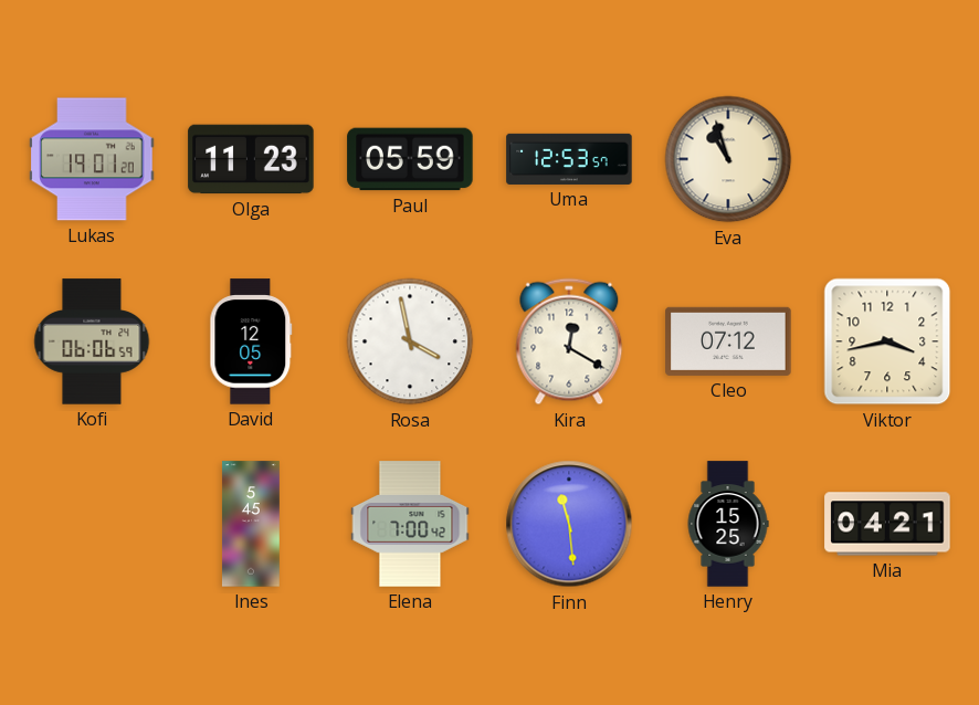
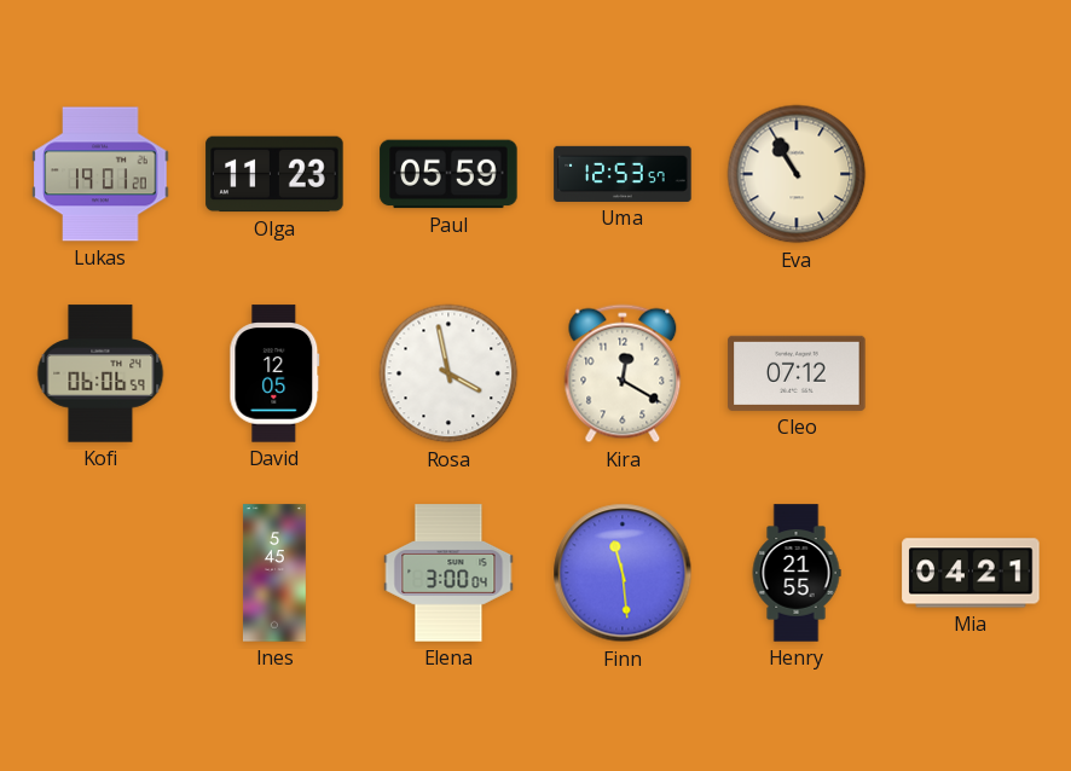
Eva: 10:57 -> 10:55 (797, 174)
Viktor: 3:43 -> none (887, 341)
Elena: 7:00 -> 3:00 (448, 573)
Henry: 15:25 -> 21:55 (797, 573)
